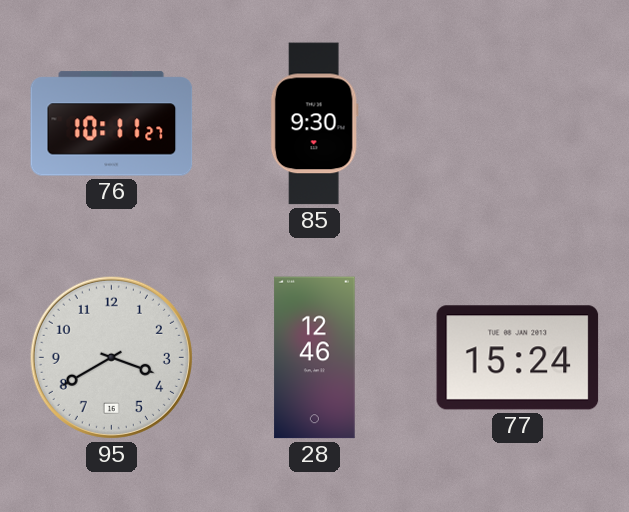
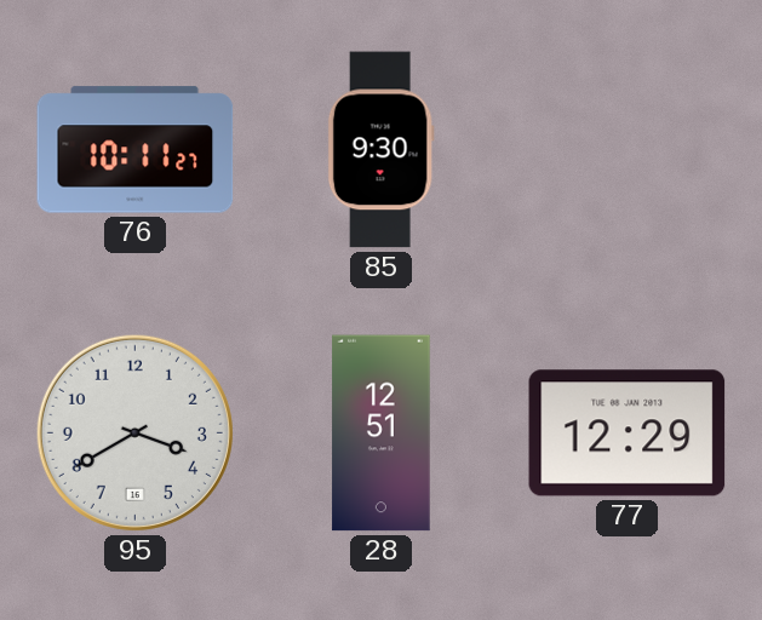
28: 12:46 -> 12:51 (382, 434)
77: 15:24 -> 12:29 (628, 434)
